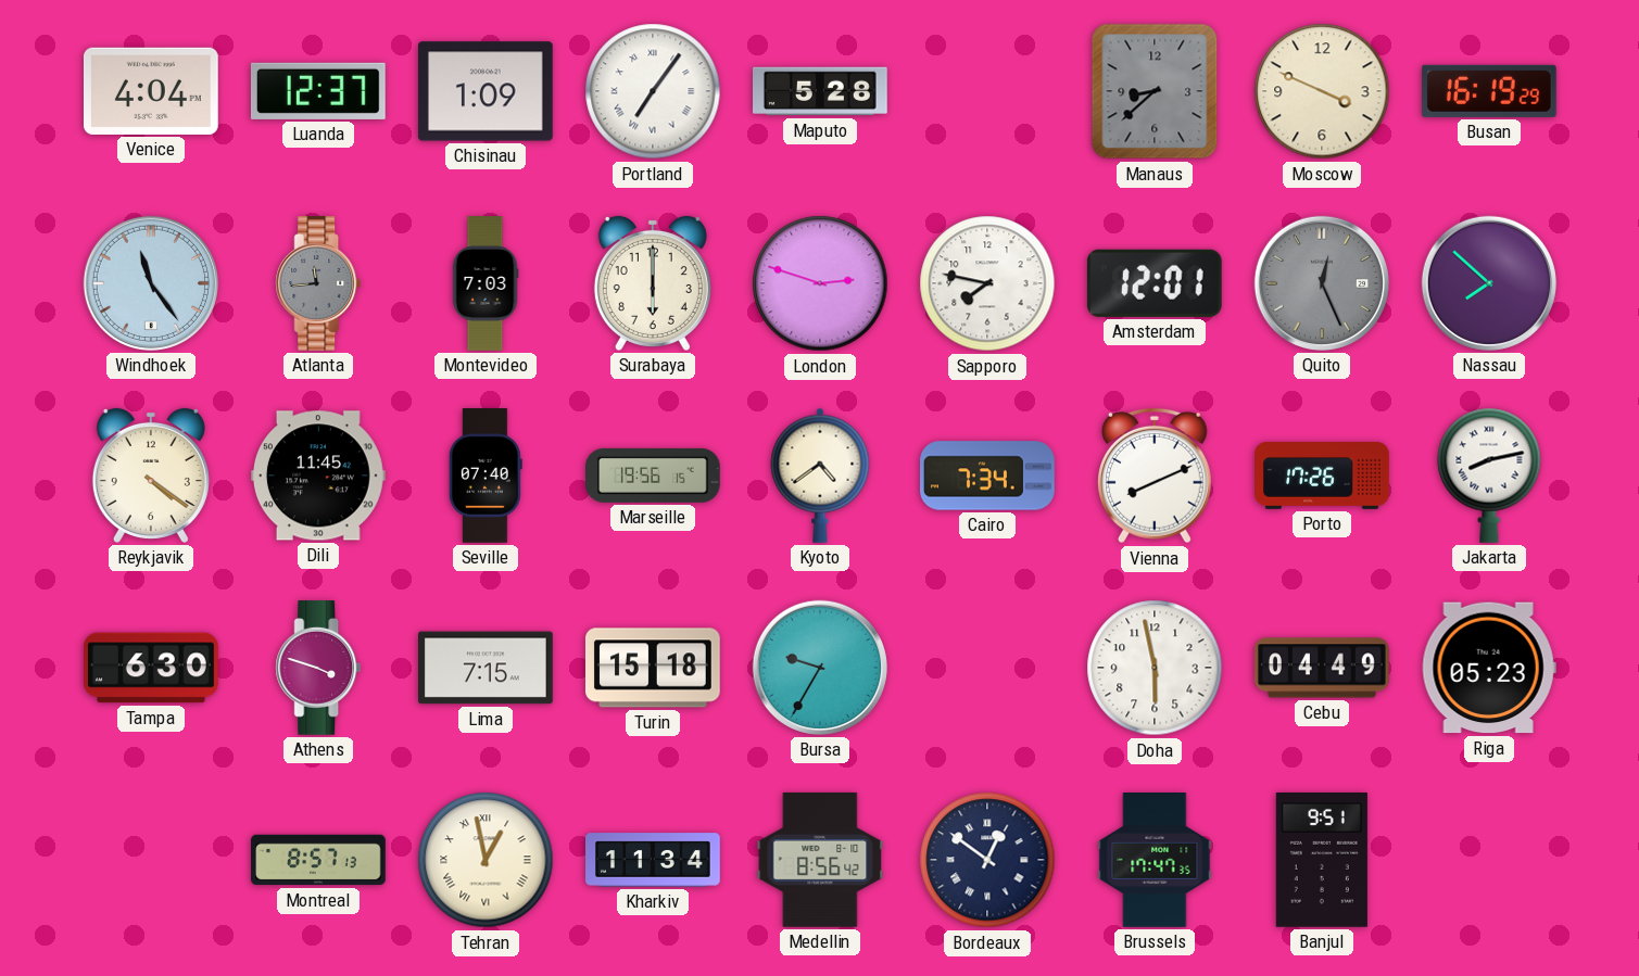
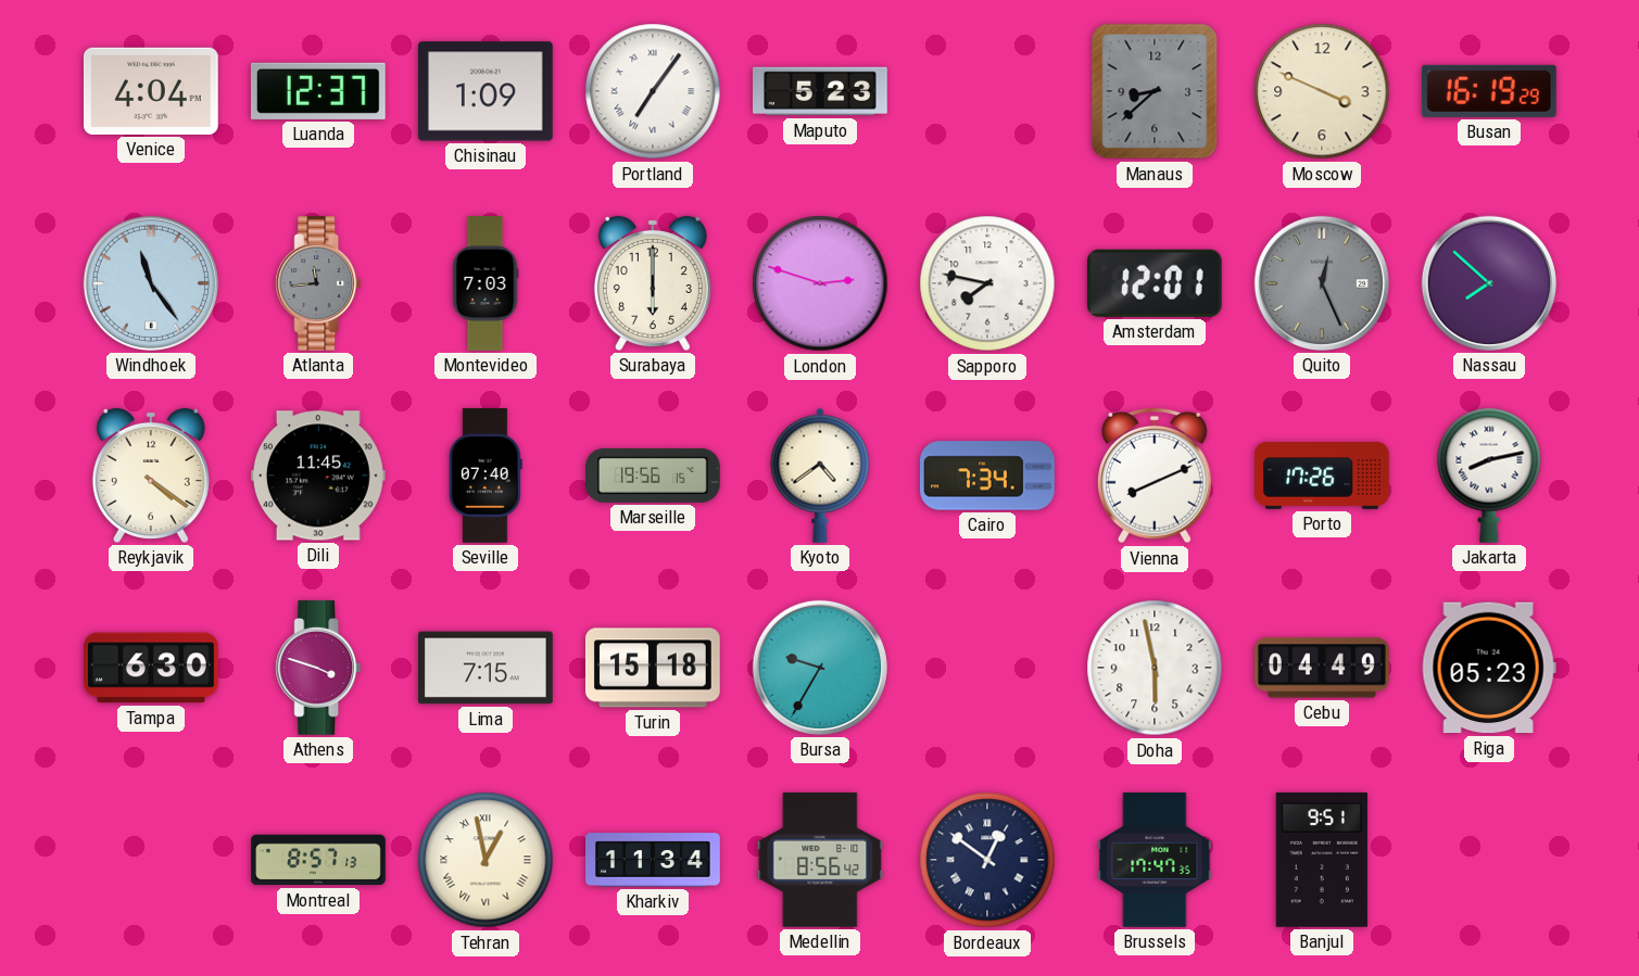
Maputo: 5:28 -> 5:23 (821, 91)
